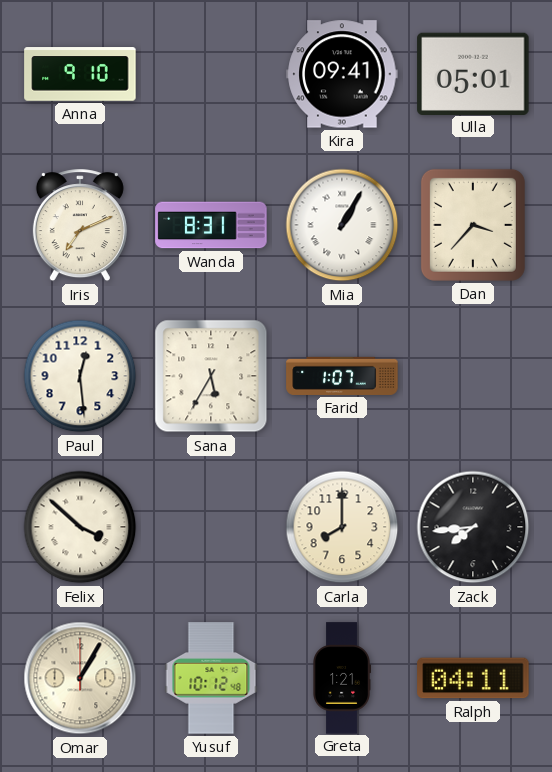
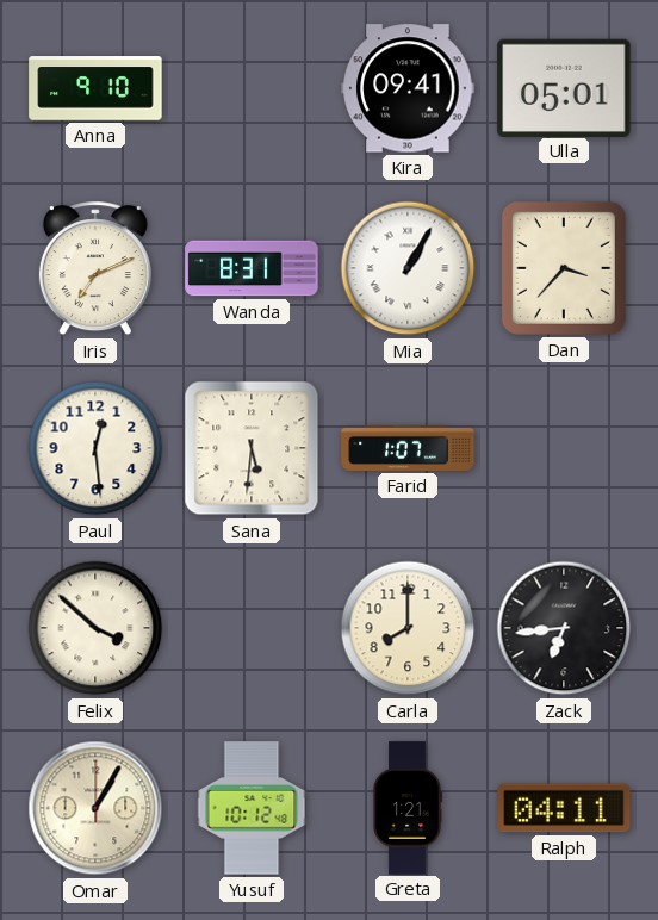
Sana: 5:35 -> 5:31 (252, 448)
Zack: 7:44 -> 6:44 (564, 628)
